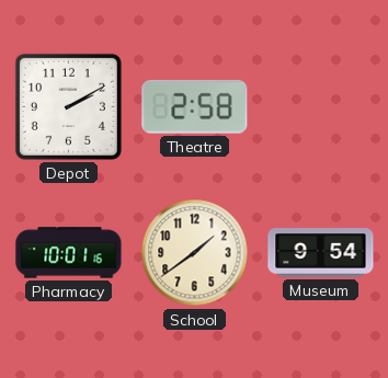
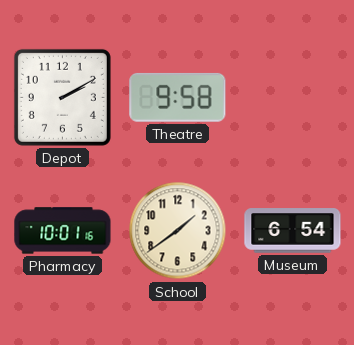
Theatre: 2:58 -> 9:58 (178, 97)
Museum: 9:54 -> 6:54 (293, 231)
